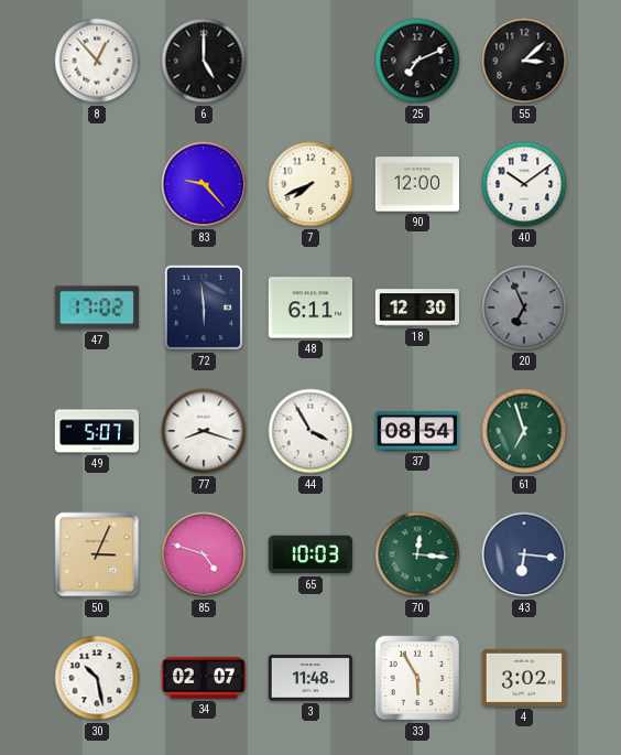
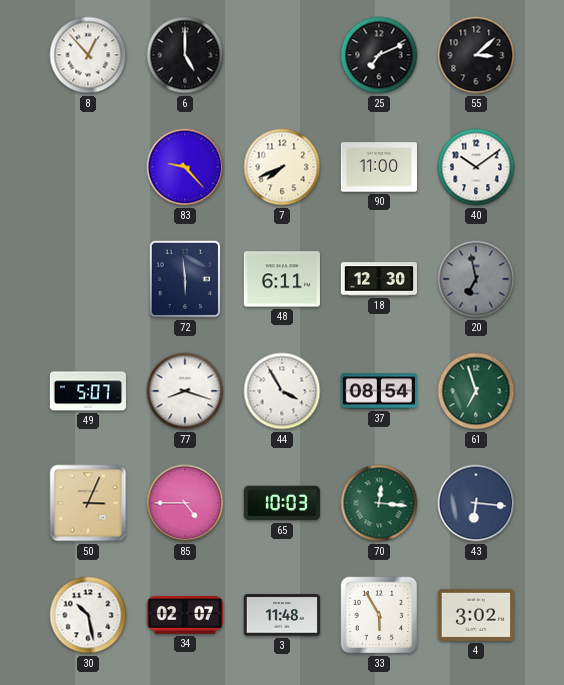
90: 12:00 -> 11:00 (378, 167)
47: 17:02 -> none (97, 308)
20: 6:56 -> 6:58 (476, 279)
85: 4:48 -> 4:45 (185, 503)
